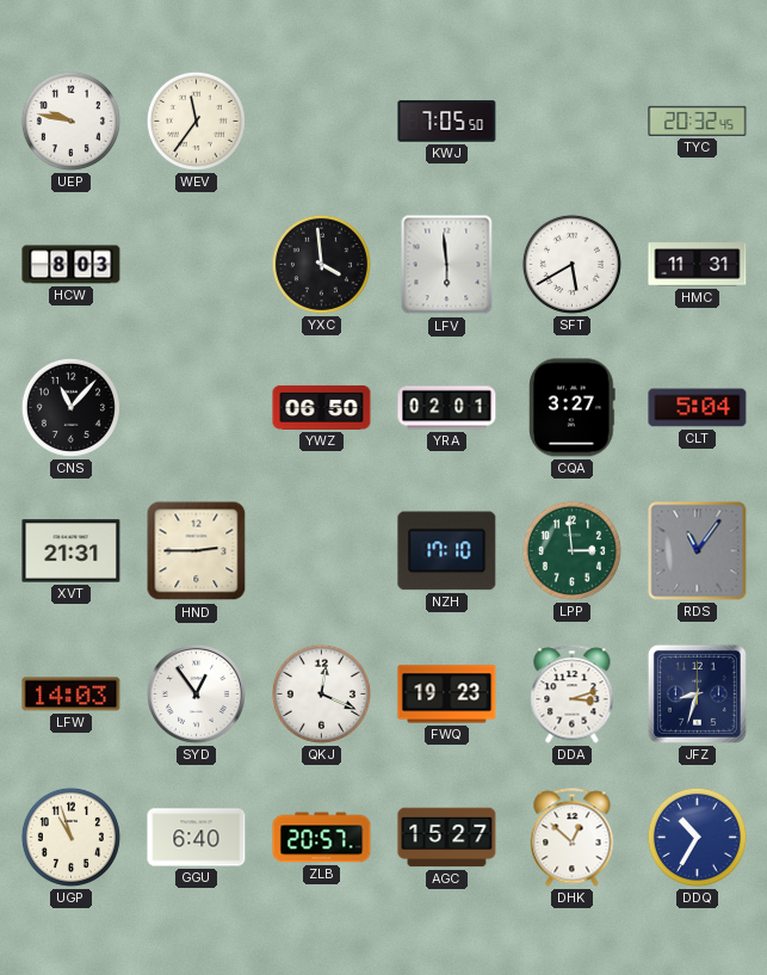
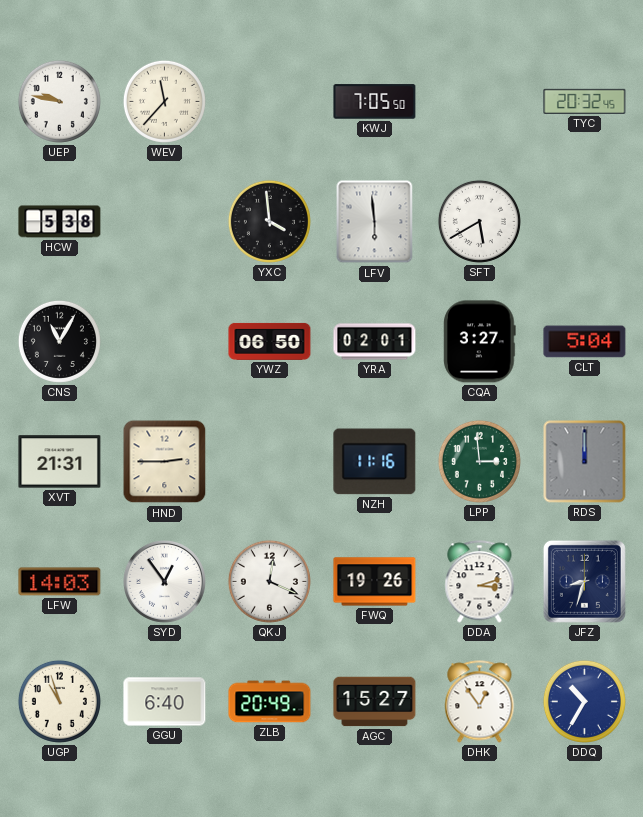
WEV: 11:36 -> 11:37 (164, 101)
HCW: 8:03 -> 5:38 (60, 222)
HMC: 11:31 -> none (698, 265)
CNS: 11:07 -> 11:05 (59, 341)
NZH: 17:10 -> 11:16 (375, 462)
RDS: 11:06 -> 12:00 (585, 462)
FWQ: 19:23 -> 19:26 (375, 582)
ZLB: 20:57 -> 20:49 (270, 702)
DHK: 12:52 -> 12:54 (480, 702)
